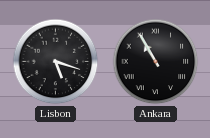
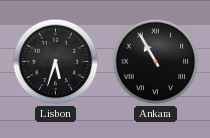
Lisbon: 5:18 -> 5:33 (56, 62)
